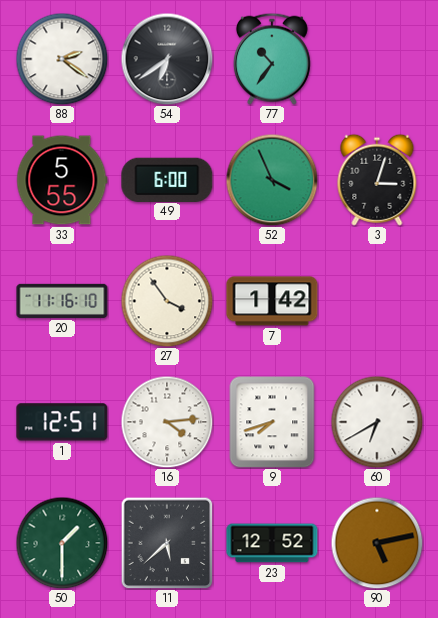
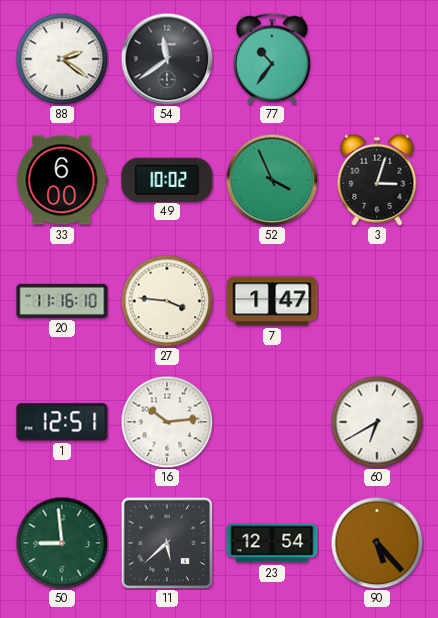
54: 6:39 -> 11:39 (167, 59)
33: 5:55 -> 6:00 (62, 180)
49: 6:00 -> 10:02 (167, 179)
27: 3:54 -> 3:46 (167, 301)
7: 1:42 -> 1:47 (272, 301)
16: 4:14 -> 10:14 (167, 422)
9: 7:42 -> none (272, 422)
50: 1:30 -> 8:59 (62, 543)
23: 12:52 -> 12:54 (272, 543)
90: 5:13 -> 5:23 (377, 543)
